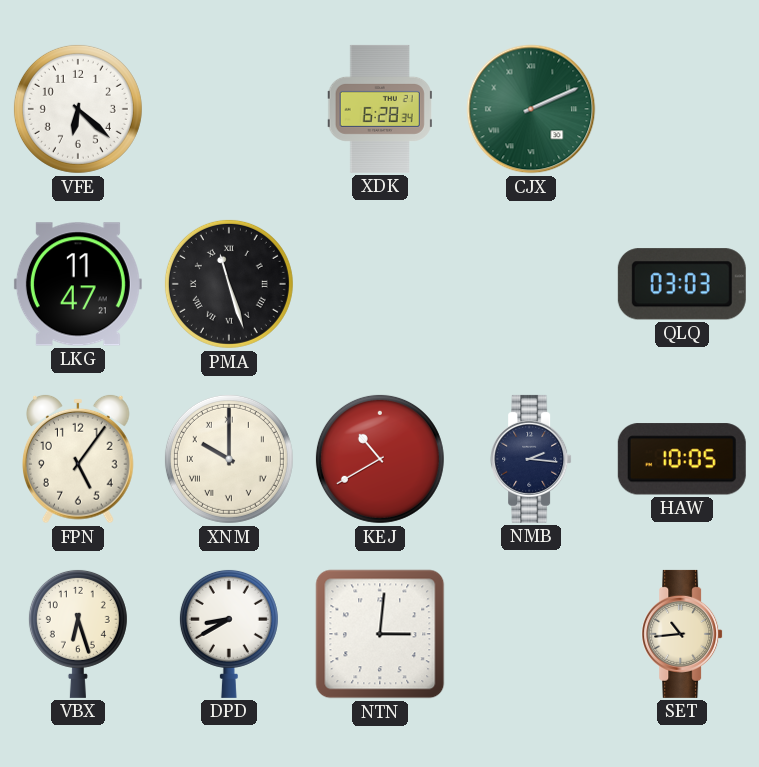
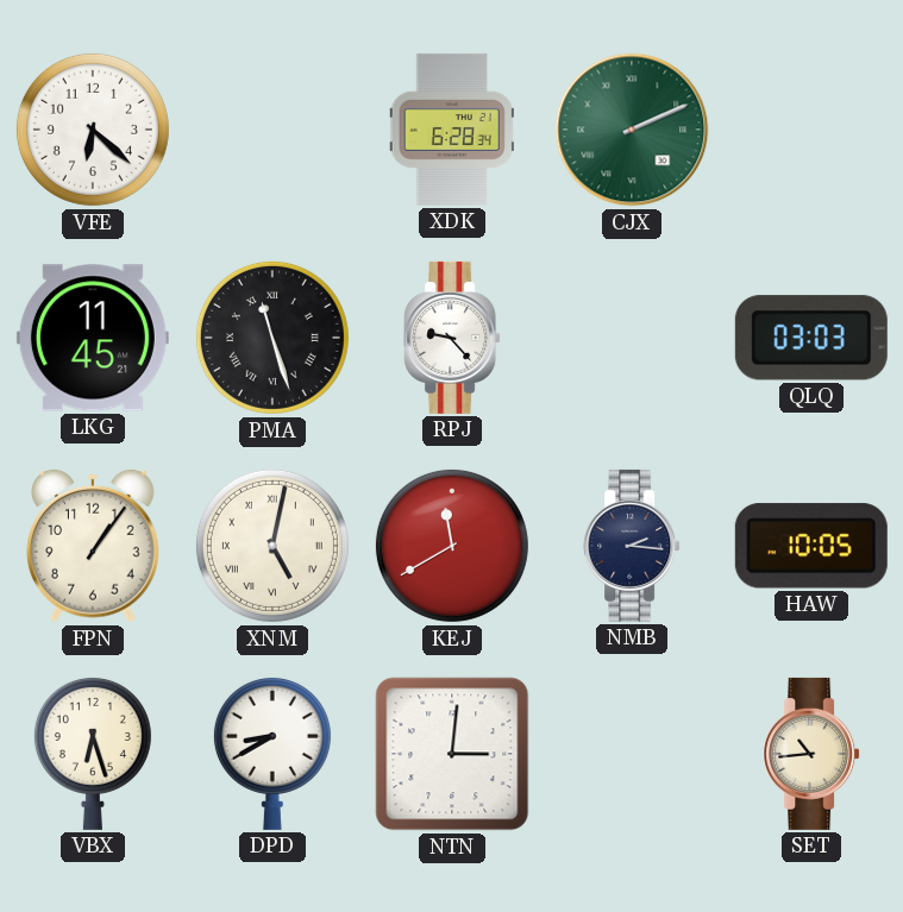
LKG: 11:47 -> 11:45 (93, 338)
RPJ: none -> 9:23 (452, 338)
FPN: 5:06 -> 1:06 (94, 546)
XNM: 10:00 -> 5:02 (272, 546)
KEJ: 10:40 -> 11:40 (452, 546)
